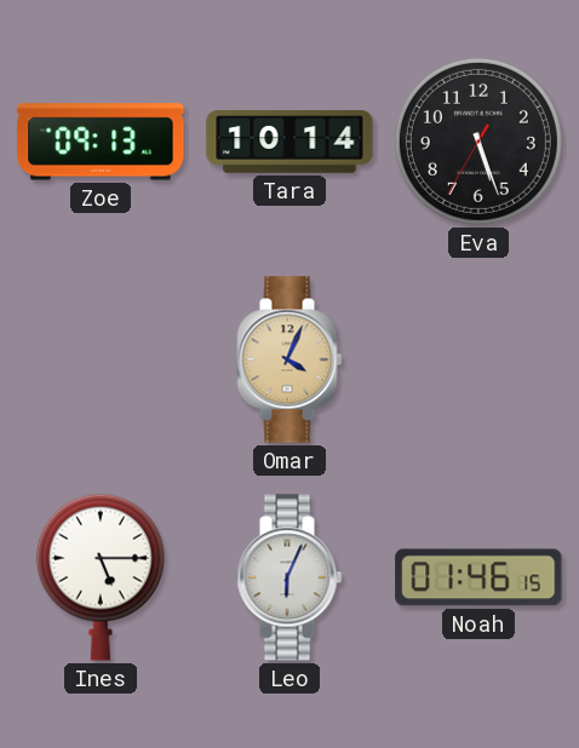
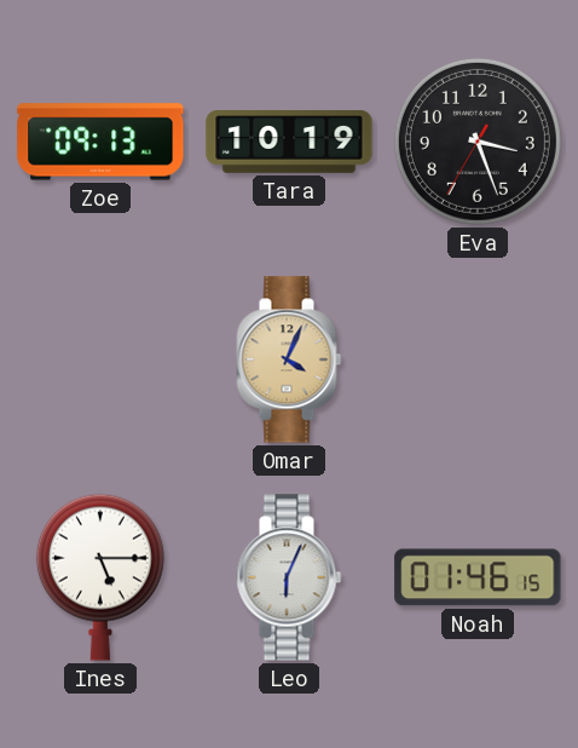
Tara: 10:14 -> 10:19 (289, 143)
Eva: 5:26 -> 3:26 (478, 142)
